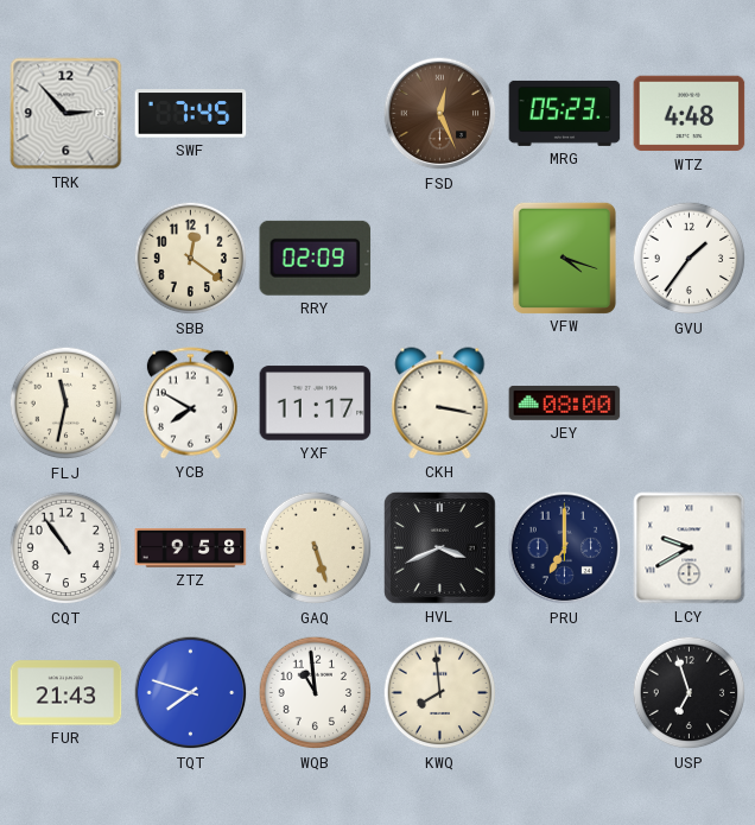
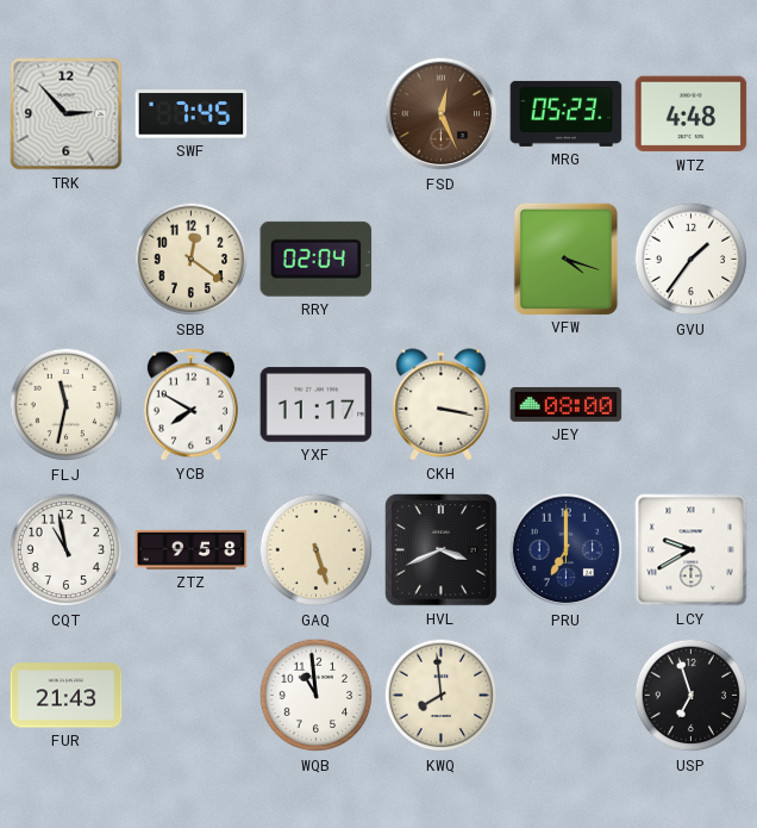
RRY: 02:09 -> 02:04 (317, 259)
CQT: 10:54 -> 10:58 (67, 550)
TQT: 7:48 -> none (191, 693)
